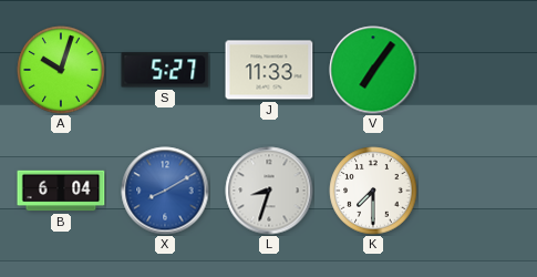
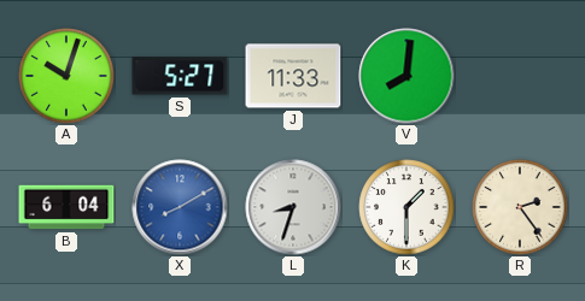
V: 7:06 -> 8:01 (406, 76)
K: 7:30 -> 1:30 (406, 207)
R: none -> 2:24 (520, 207)
